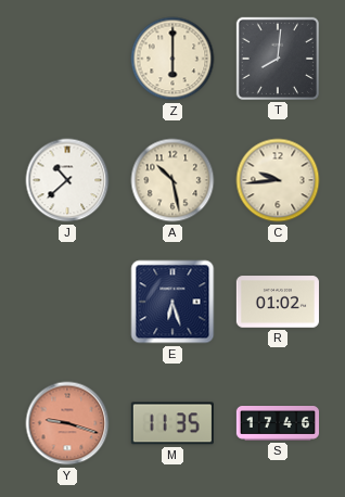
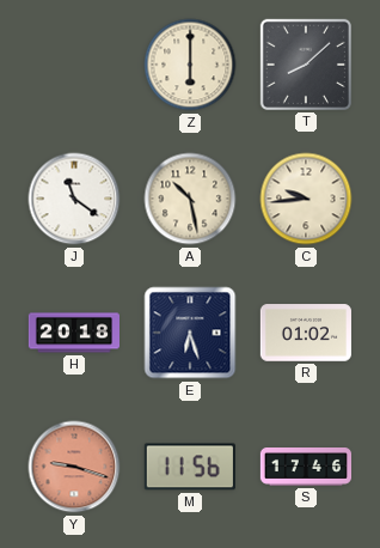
T: 8:01 -> 8:08 (306, 65)
J: 10:38 -> 11:21 (74, 199)
H: none -> 20:18 (73, 333)
M: 11:35 -> 11:56 (190, 467)
